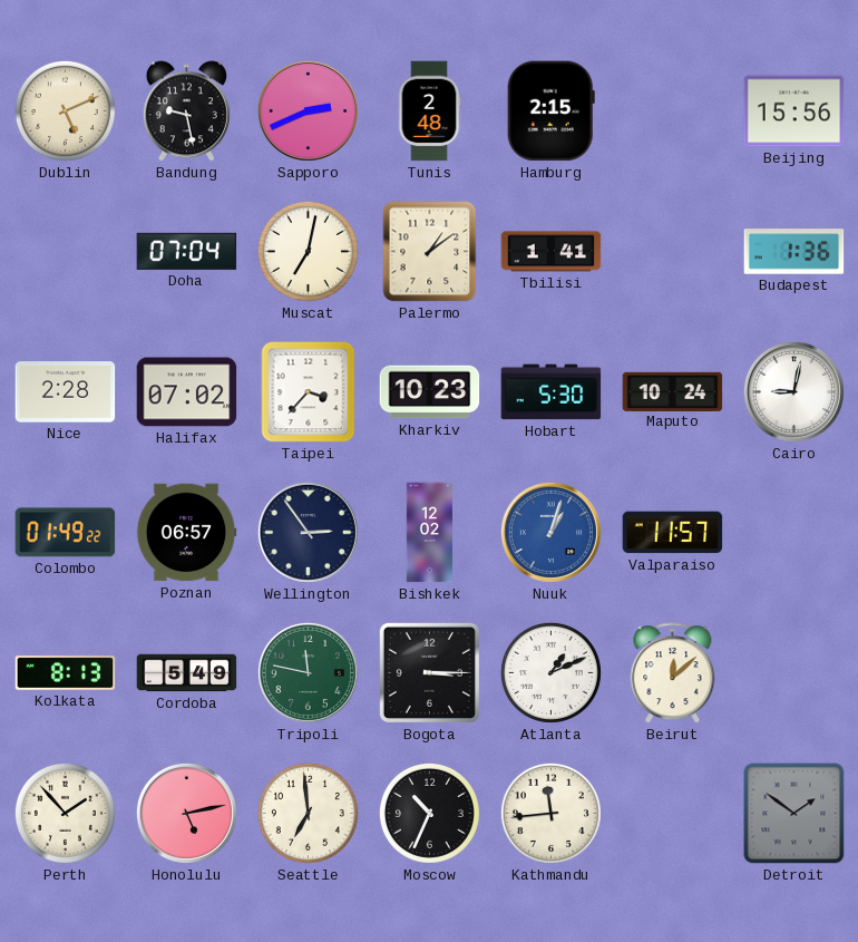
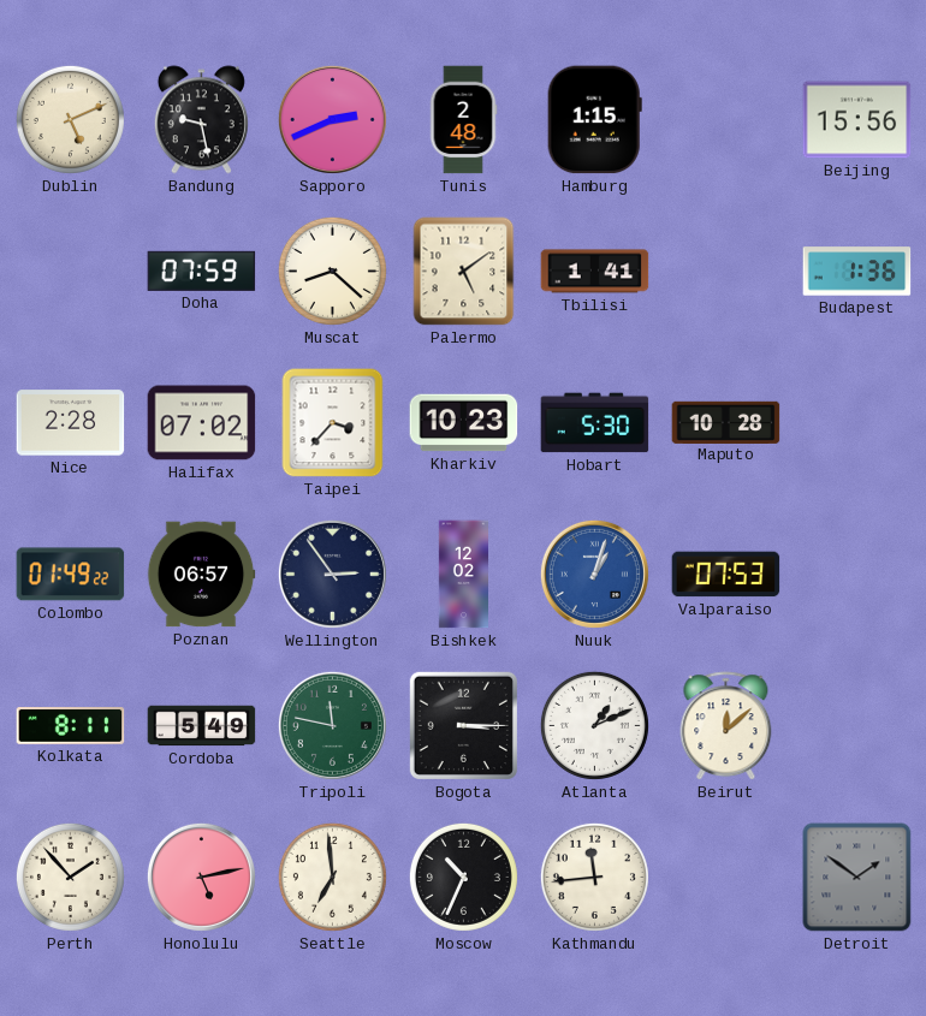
Hamburg: 2:15 -> 1:15 (594, 120)
Doha: 07:04 -> 07:59 (202, 271)
Muscat: 7:02 -> 8:22 (332, 271)
Palermo: 1:09 -> 5:09 (464, 272)
Maputo: 10:24 -> 10:28 (726, 422)
Cairo: 9:02 -> none (793, 391)
Valparaiso: 11:57 -> 07:53 (726, 575)
Kolkata: 8:13 -> 8:11 (71, 726)
